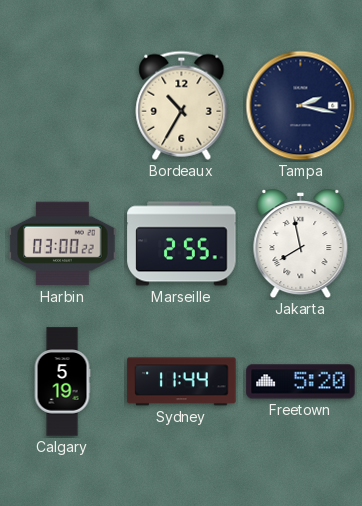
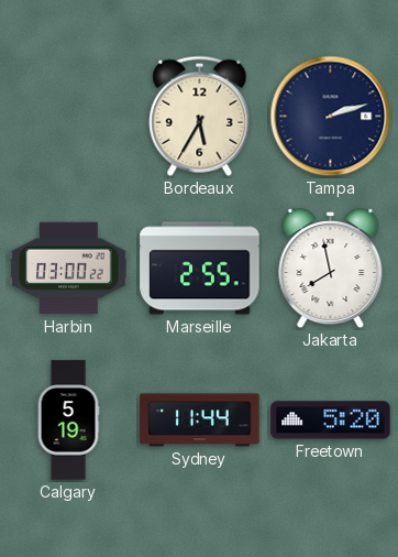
Bordeaux: 10:35 -> 5:35 (200, 116)
Tampa: 2:17 -> 2:12 (331, 117)
